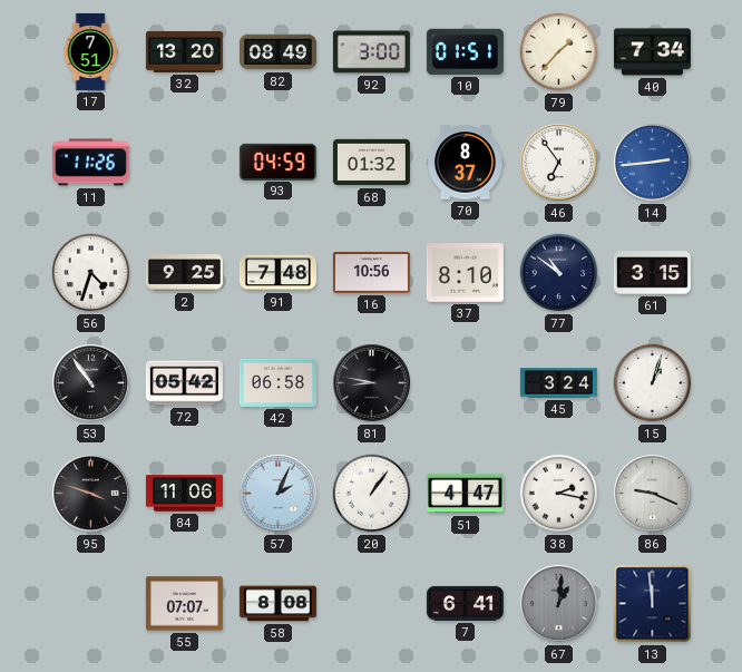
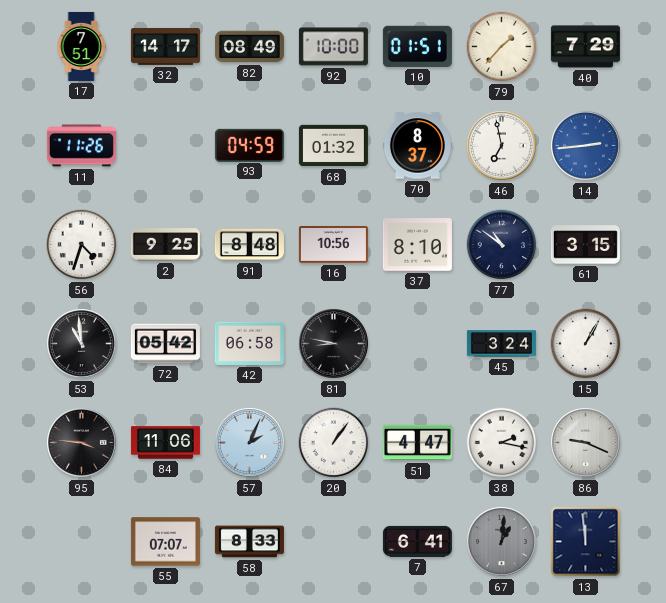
32: 13:20 -> 14:17 (165, 46)
92: 3:00 -> 10:00 (333, 47)
40: 7:34 -> 7:29 (585, 47)
46: 6:54 -> 6:58 (502, 146)
91: 7:48 -> 8:48 (249, 245)
53: 10:54 -> 10:59 (82, 344)
15: 1:03 -> 1:05 (586, 344)
95: 3:48 -> 3:46 (82, 443)
58: 8:08 -> 8:33 (249, 542)
